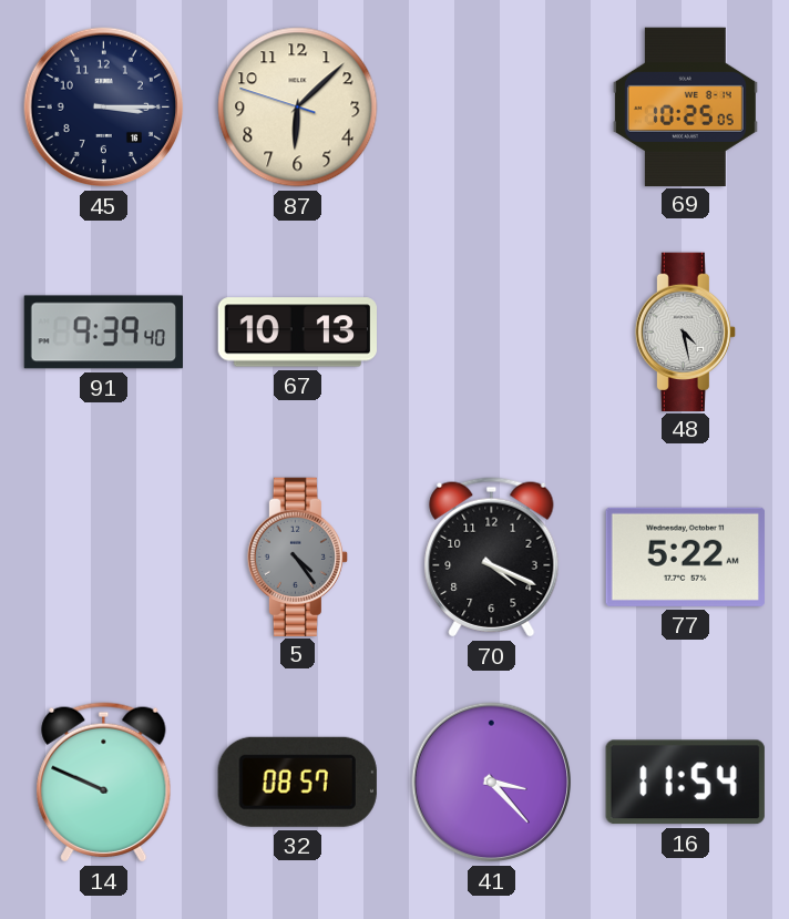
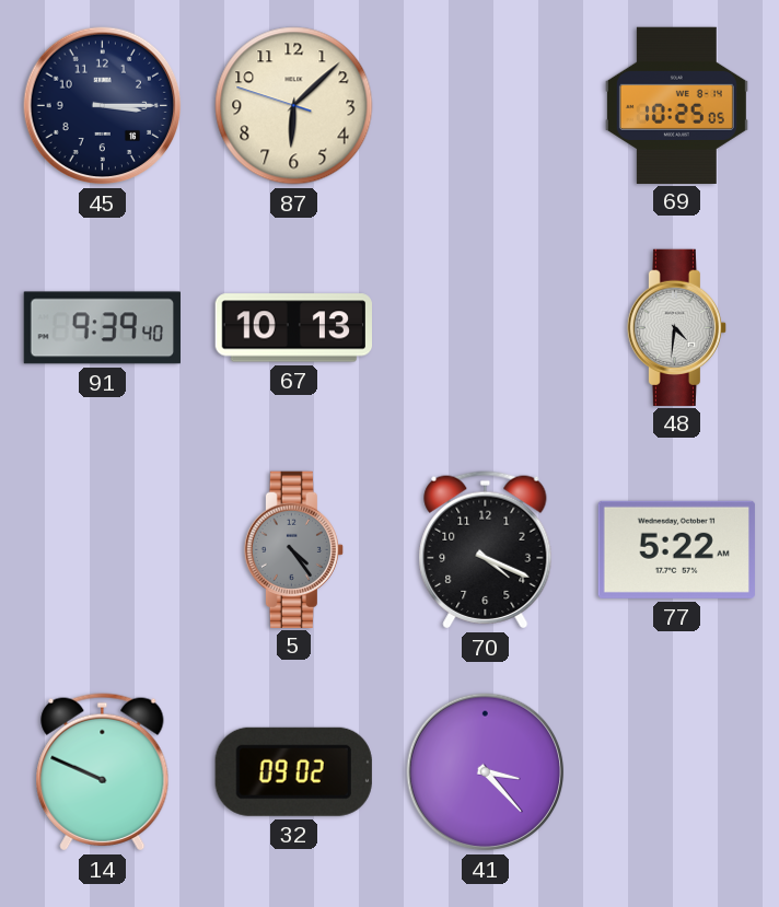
48: 4:28 -> 4:31 (676, 327)
32: 08:57 -> 09:02 (293, 771)
16: 11:54 -> none (685, 783)
